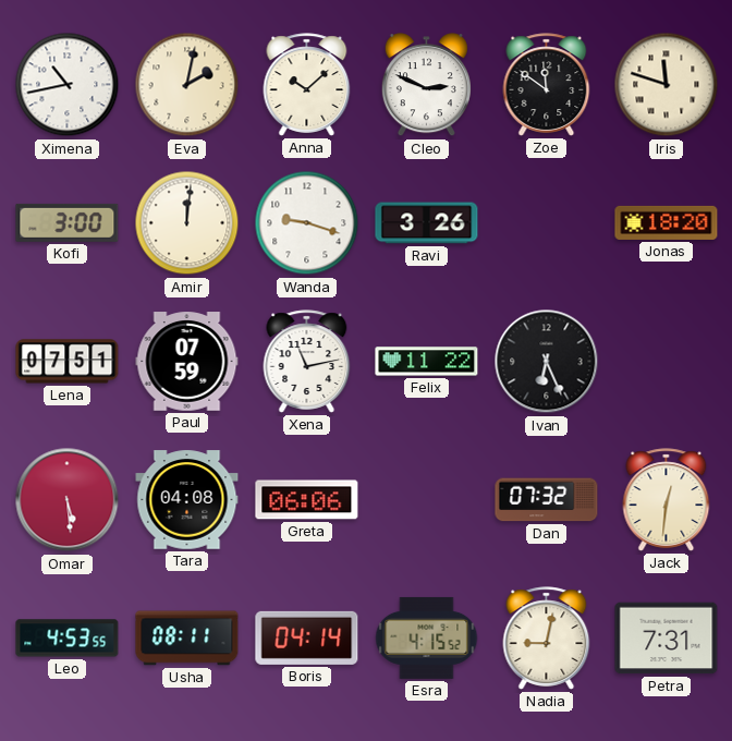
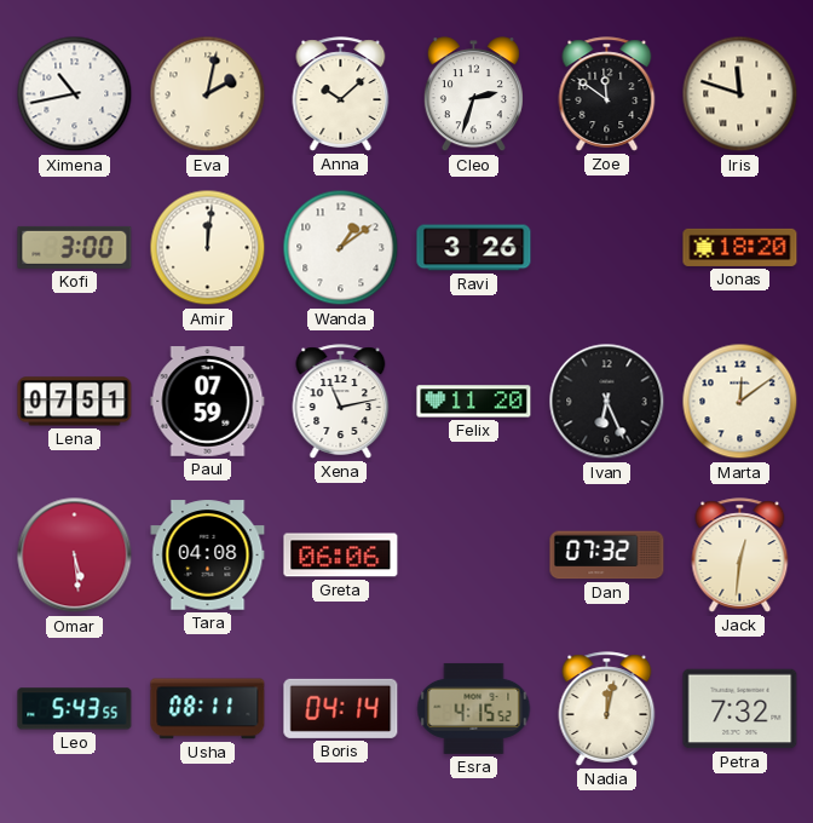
Cleo: 2:49 -> 2:33 (473, 94)
Wanda: 9:18 -> 1:09 (341, 248)
Felix: 11:22 -> 11:20 (474, 402)
Marta: none -> 12:09 (740, 402)
Leo: 4:53 -> 5:43 (75, 709)
Nadia: 9:02 -> 12:02 (607, 709)
Petra: 7:31 -> 7:32 (740, 709)
